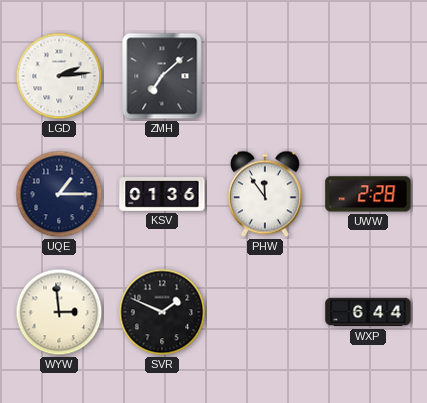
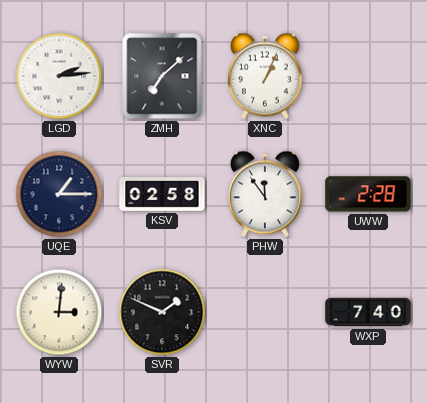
XNC: none -> 1:04 (265, 76)
KSV: 01:36 -> 02:58 (162, 194)
WYW: 2:59 -> 3:01 (59, 312)
WXP: 6:44 -> 7:40 (368, 312)
